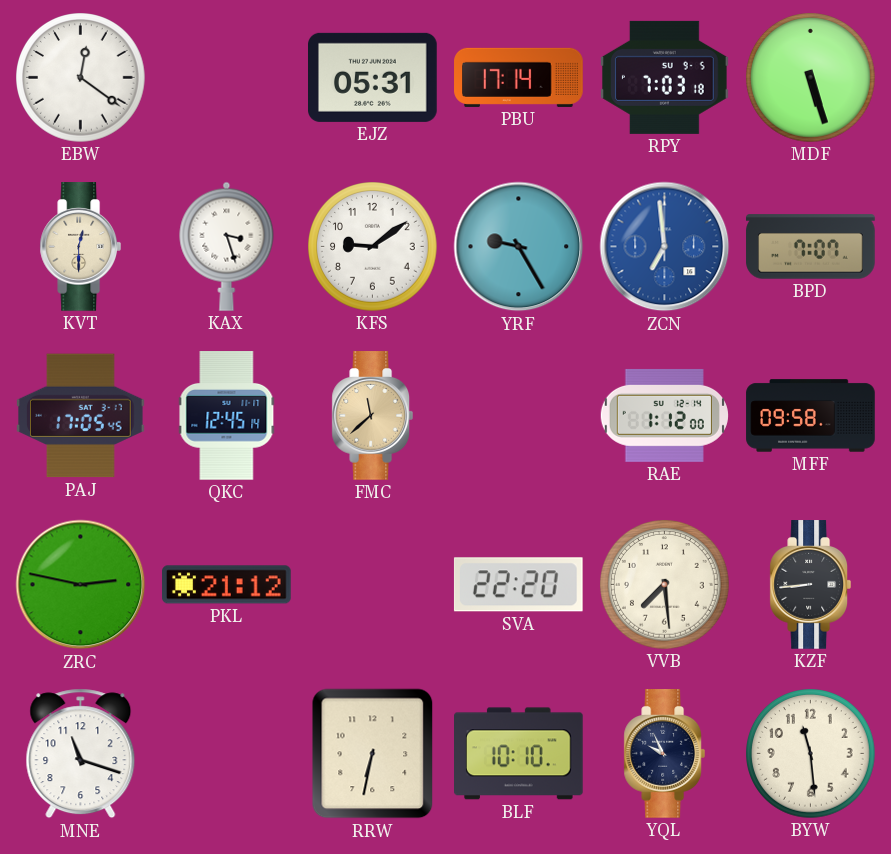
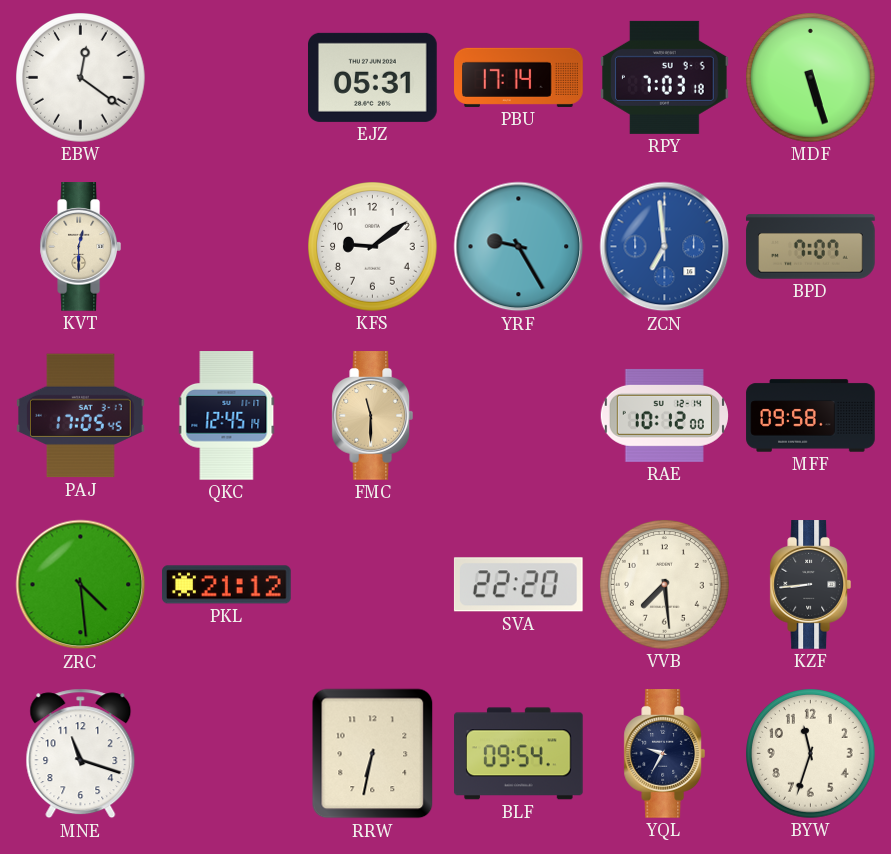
KAX: 3:27 -> none (227, 246)
FMC: 11:38 -> 11:30 (372, 416)
RAE: 1:12 -> 10:12 (664, 415)
ZRC: 2:47 -> 4:29 (81, 585)
BLF: 10:10 -> 09:54 (519, 754)
YQL: 9:56 -> 9:35 (664, 754)
BYW: 11:29 -> 11:33 (811, 754)
